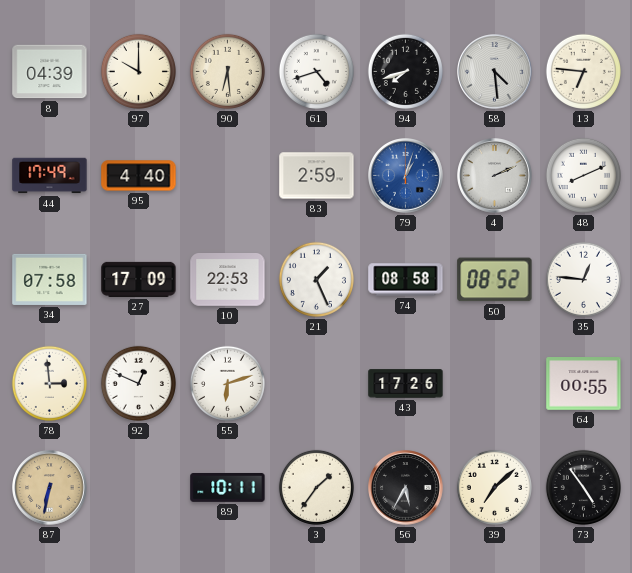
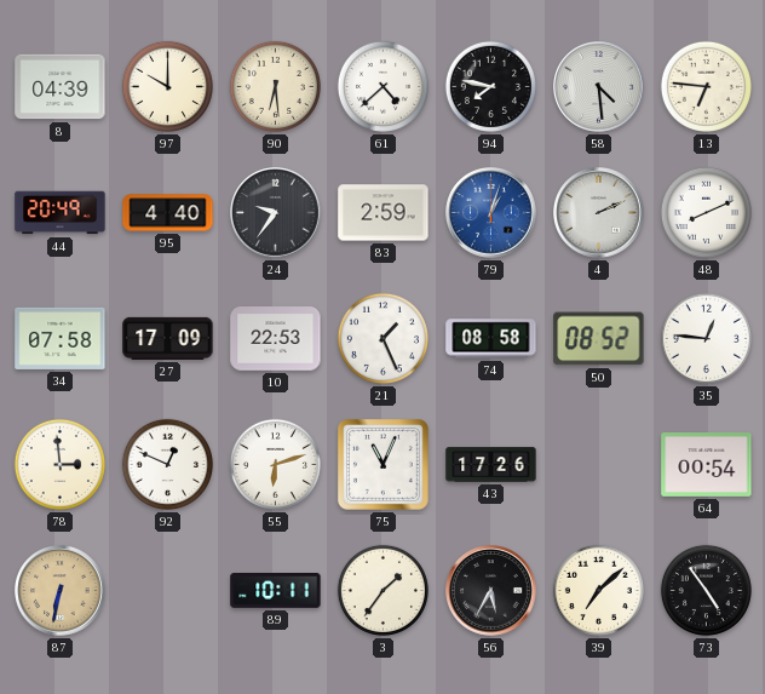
61: 4:42 -> 4:38 (382, 86)
94: 7:42 -> 7:47 (490, 86)
44: 17:49 -> 20:49 (61, 213)
24: none -> 9:36 (276, 213)
75: none -> 11:04 (384, 465)
64: 00:55 -> 00:54 (707, 465)
